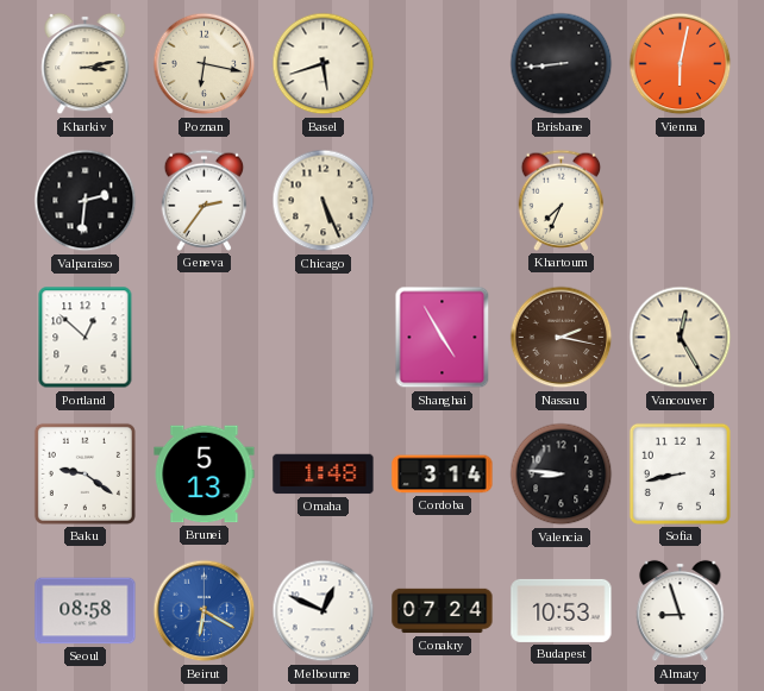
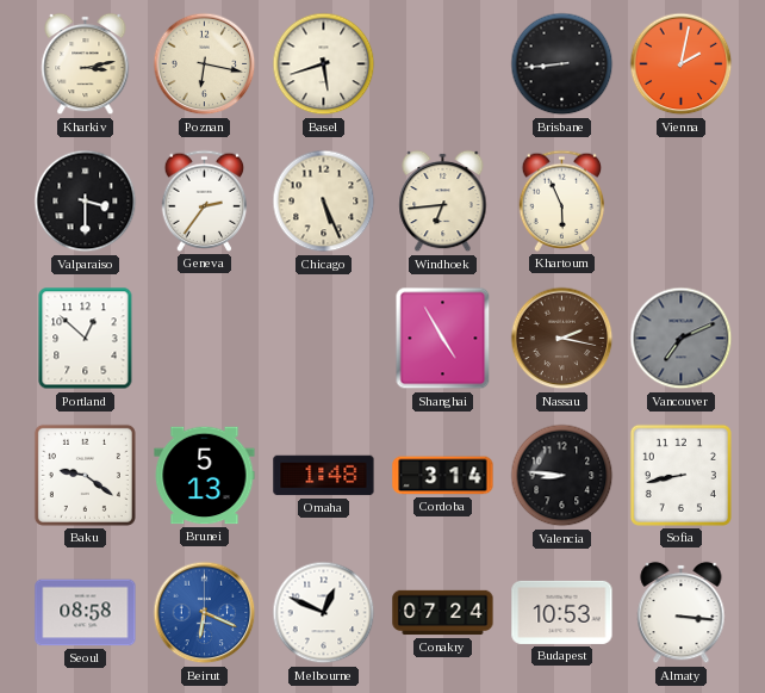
Vienna: 6:02 -> 2:02 (682, 64)
Valparaiso: 2:31 -> 3:30 (86, 202)
Windhoek: none -> 6:44 (443, 202)
Khartoum: 7:34 -> 5:56 (562, 200)
Vancouver: 12:25 -> 7:11 (682, 339)
Vancouver dial: cream -> grey (682, 339)
Beirut: 6:20 -> 6:19 (205, 613)
Almaty: 8:57 -> 3:16 (682, 613)
